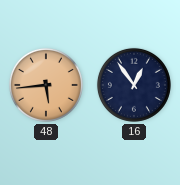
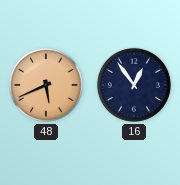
48: 5:44 -> 5:41 (46, 85)
